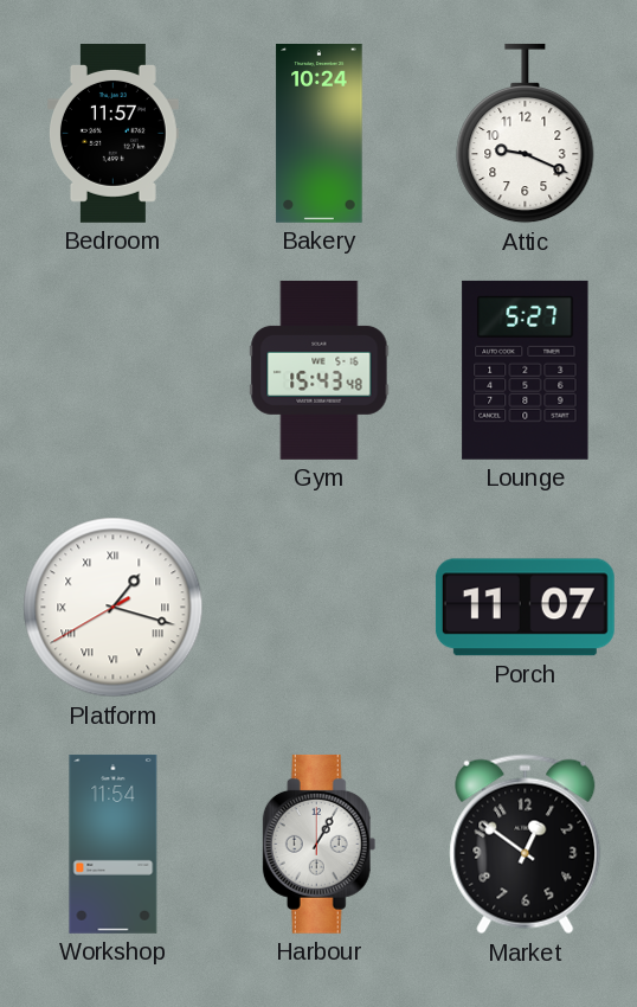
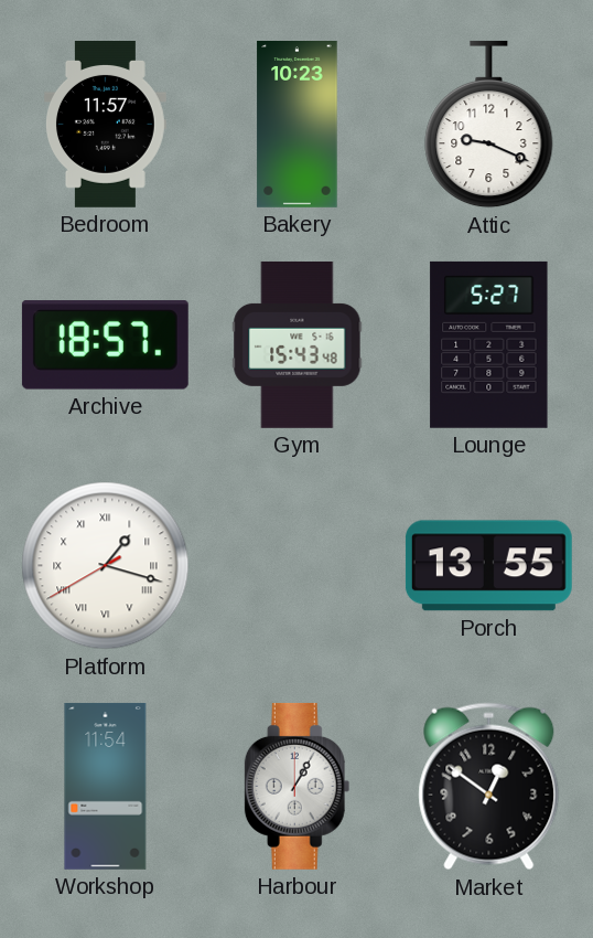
Bakery: 10:24 -> 10:23 (298, 125)
Archive: none -> 18:57 (105, 345)
Porch: 11:07 -> 13:55 (488, 566)
